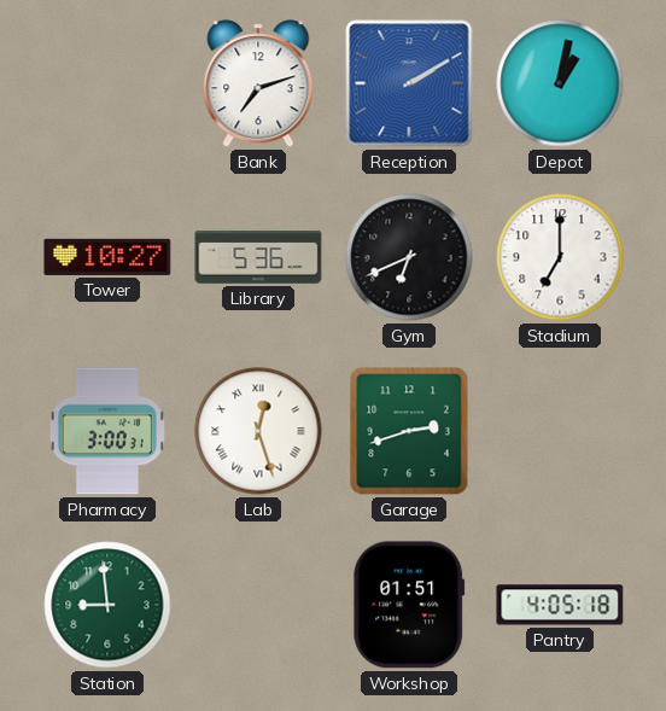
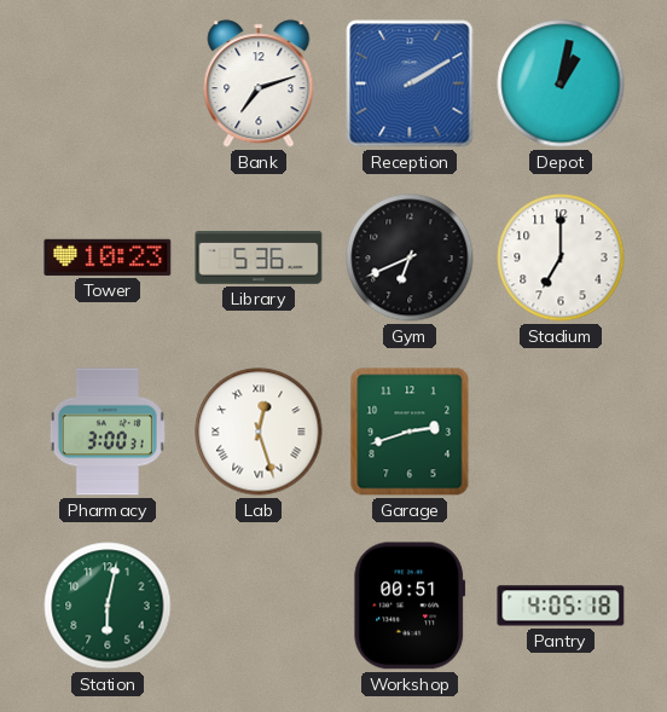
Tower: 10:27 -> 10:23 (108, 257)
Station: 8:59 -> 6:02 (108, 606)
Workshop: 01:51 -> 00:51 (410, 606)
